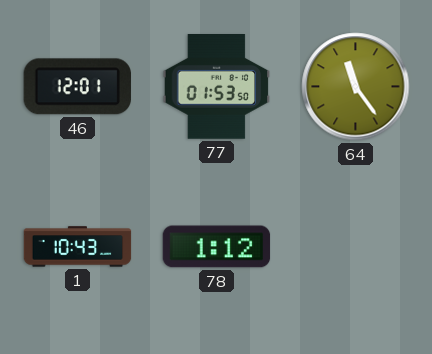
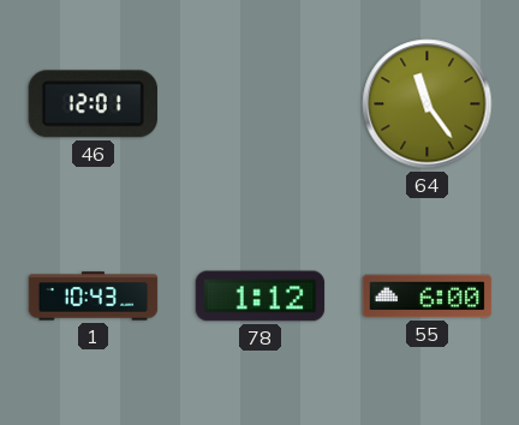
77: 01:53 -> none (217, 87)
55: none -> 6:00 (428, 297)
